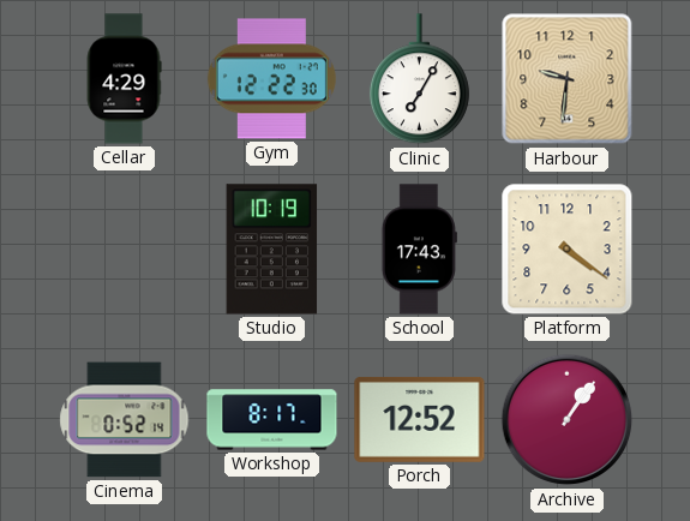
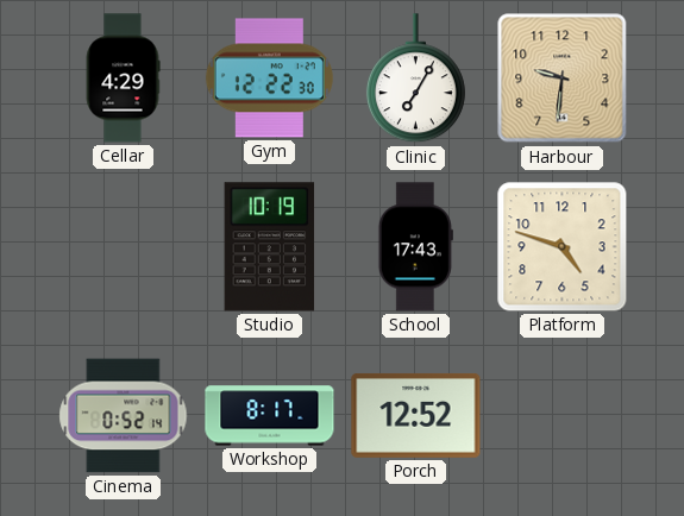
Platform: 4:21 -> 4:48 (563, 247)
Archive: 1:06 -> none (568, 420)
